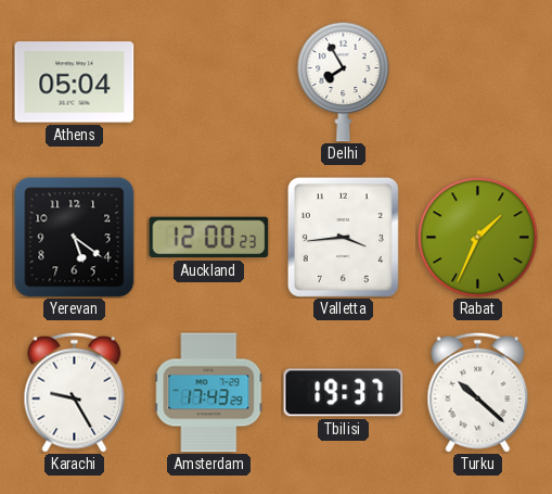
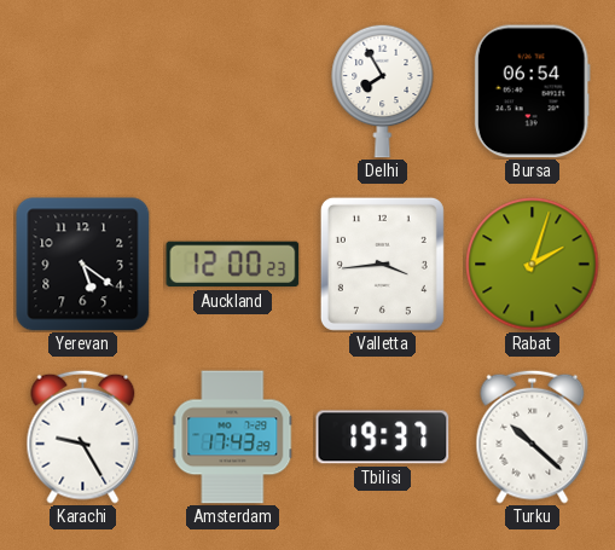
Athens: 05:04 -> none (75, 83)
Bursa: none -> 06:54 (532, 92)
Rabat: 1:34 -> 2:03 (533, 265)
